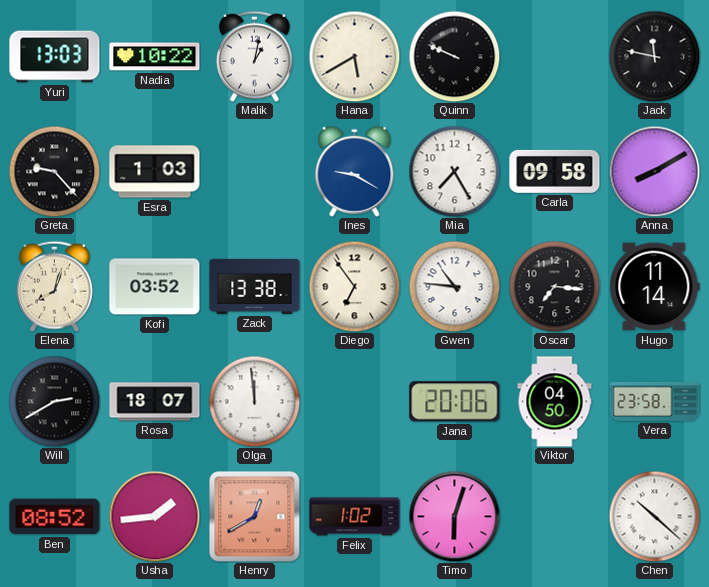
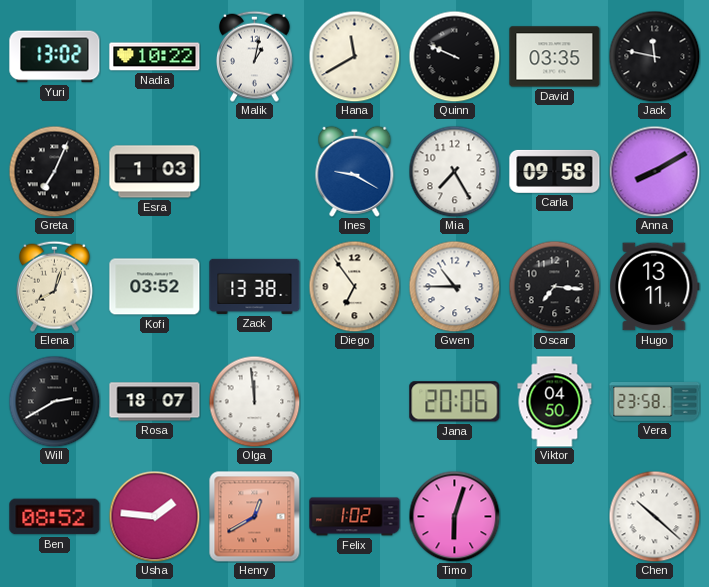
Yuri: 13:03 -> 13:02 (55, 57)
Hana: 5:40 -> 11:40 (354, 56)
David: none -> 03:35 (555, 57)
Greta: 9:23 -> 7:04 (54, 171)
Gwen: 10:46 -> 10:45 (454, 286)
Hugo: 11:14 -> 13:11 (655, 287)
Usha: 1:44 -> 1:46 (154, 516)
